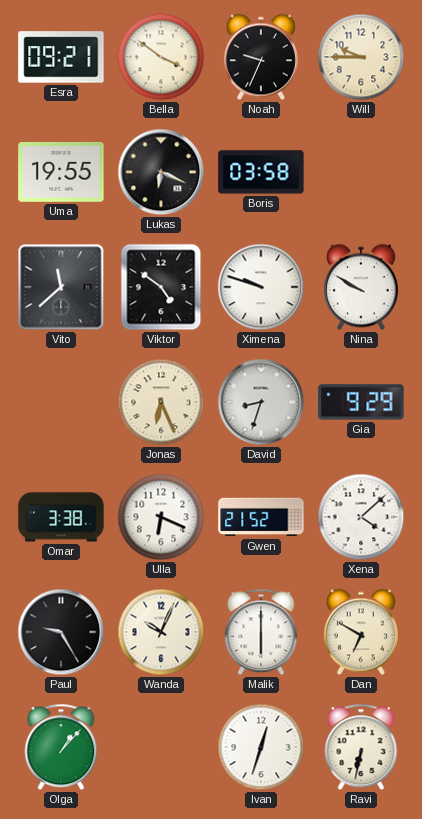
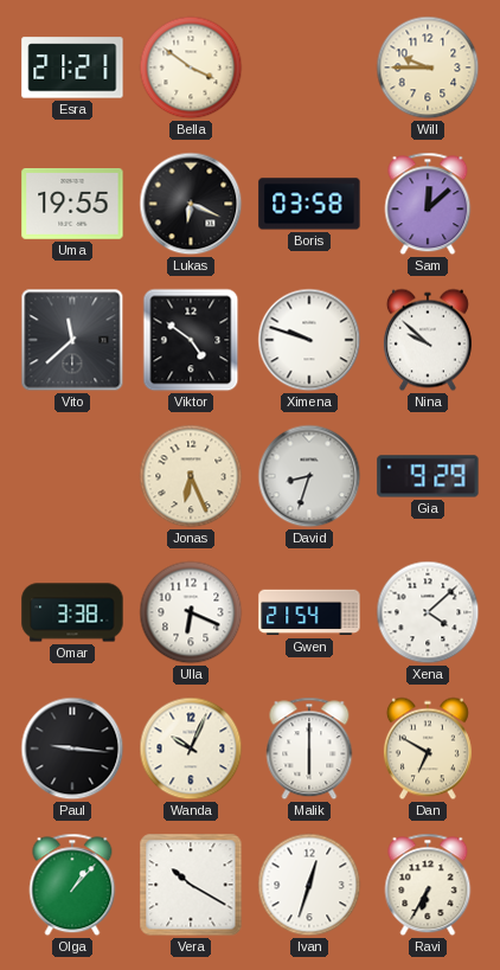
Esra: 09:21 -> 21:21 (72, 68)
Noah: 9:34 -> none (261, 57)
Sam: none -> 12:08 (428, 204)
Nina: 9:50 -> 9:52 (428, 340)
Gwen: 21:52 -> 21:54 (309, 612)
Paul: 9:25 -> 9:16 (72, 749)
Vera: none -> 10:20 (191, 885)
Ravi: 6:32 -> 6:35 (428, 885)
